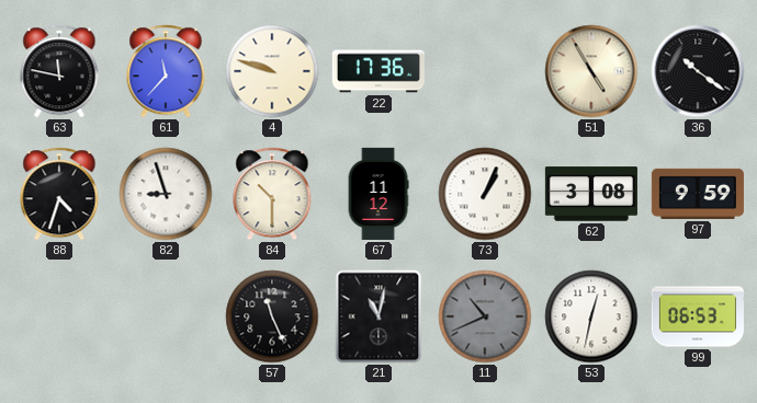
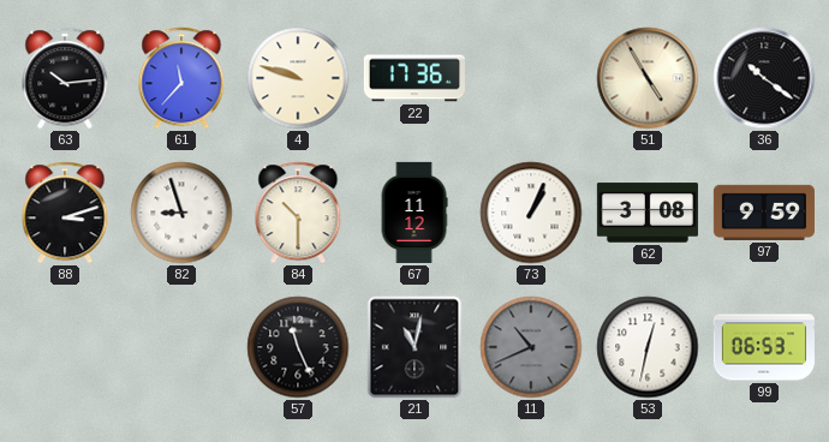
63: 11:47 -> 10:14 (65, 78)
88: 4:33 -> 3:12 (65, 213)
